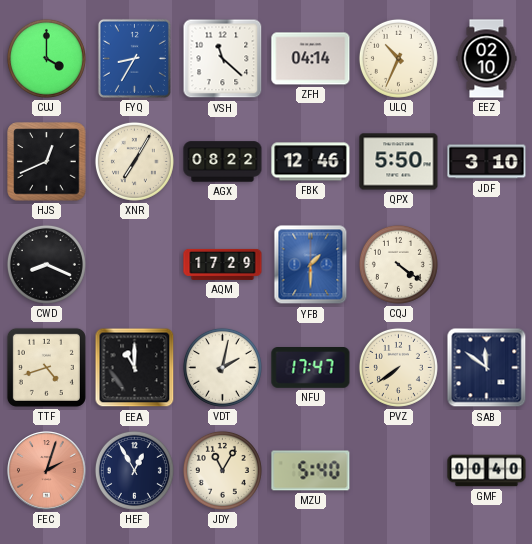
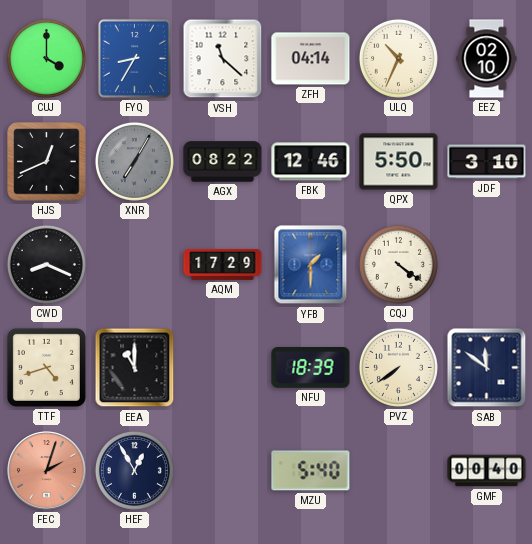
XNR dial: cream -> grey (134, 161)
VDT: 2:02 -> none (222, 367)
NFU: 17:47 -> 18:39 (311, 368)
JDY: 11:05 -> none (222, 470)
